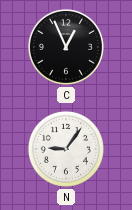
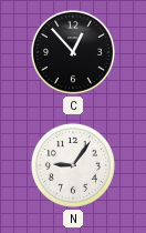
C: 12:56 -> 12:53 (73, 52)
